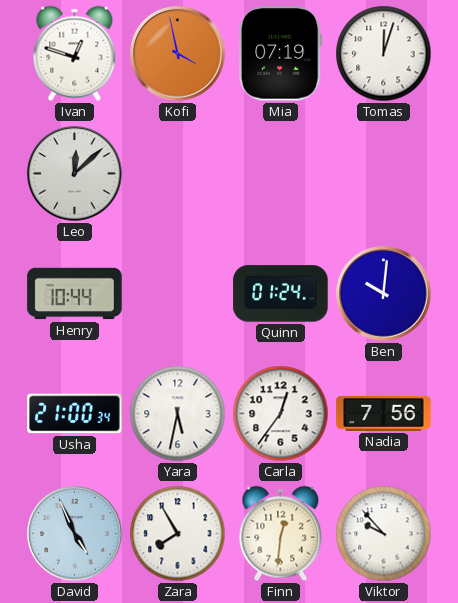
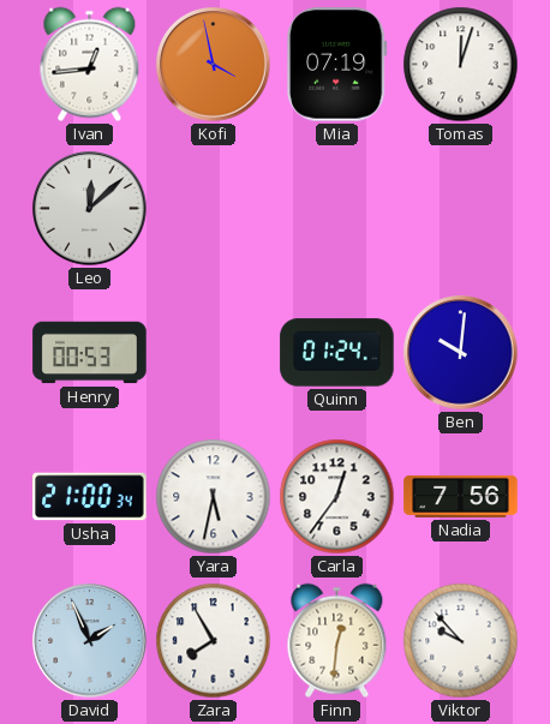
Ivan: 12:48 -> 12:44 (90, 65)
Henry: 10:44 -> 00:53 (90, 353)
David: 4:56 -> 1:56 (90, 641)
